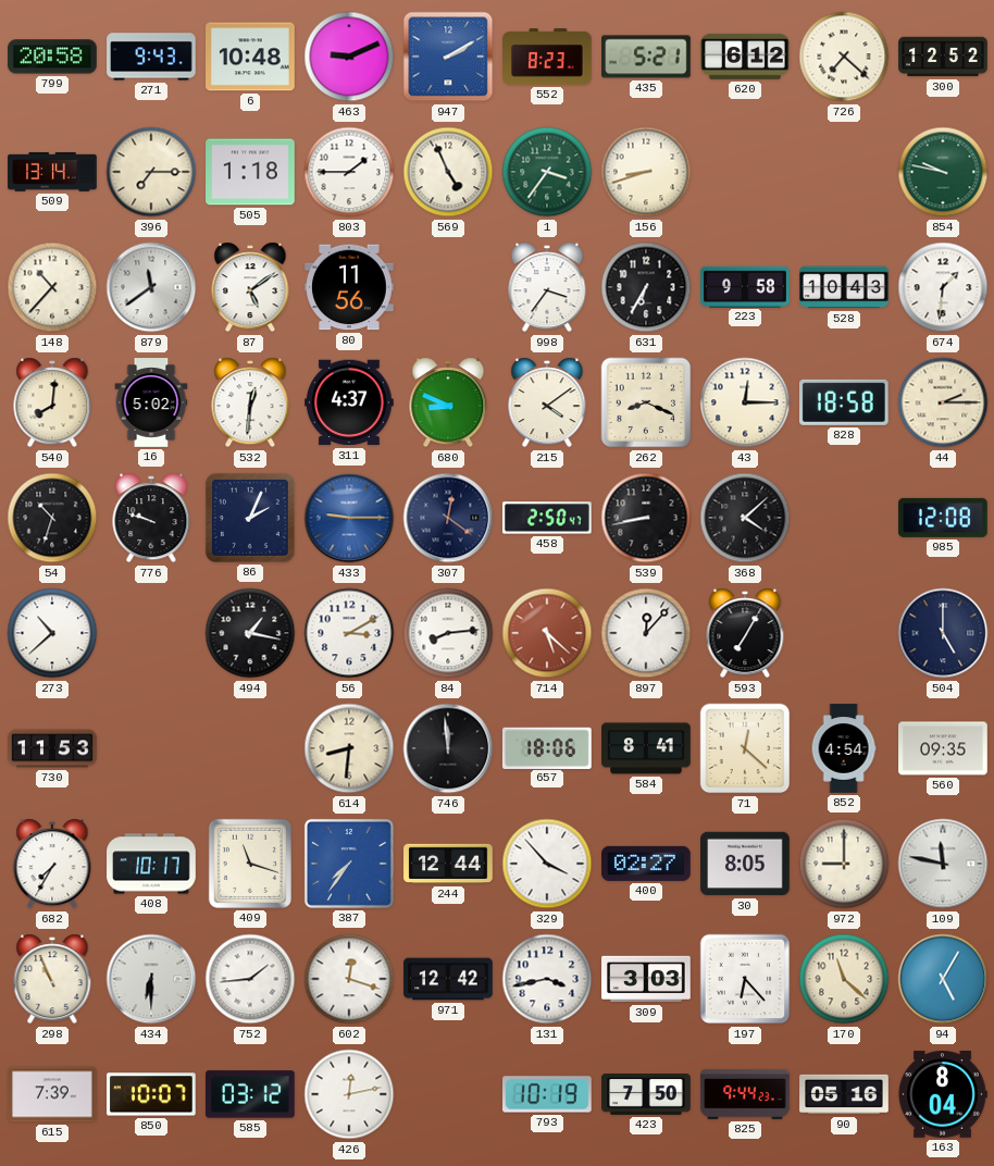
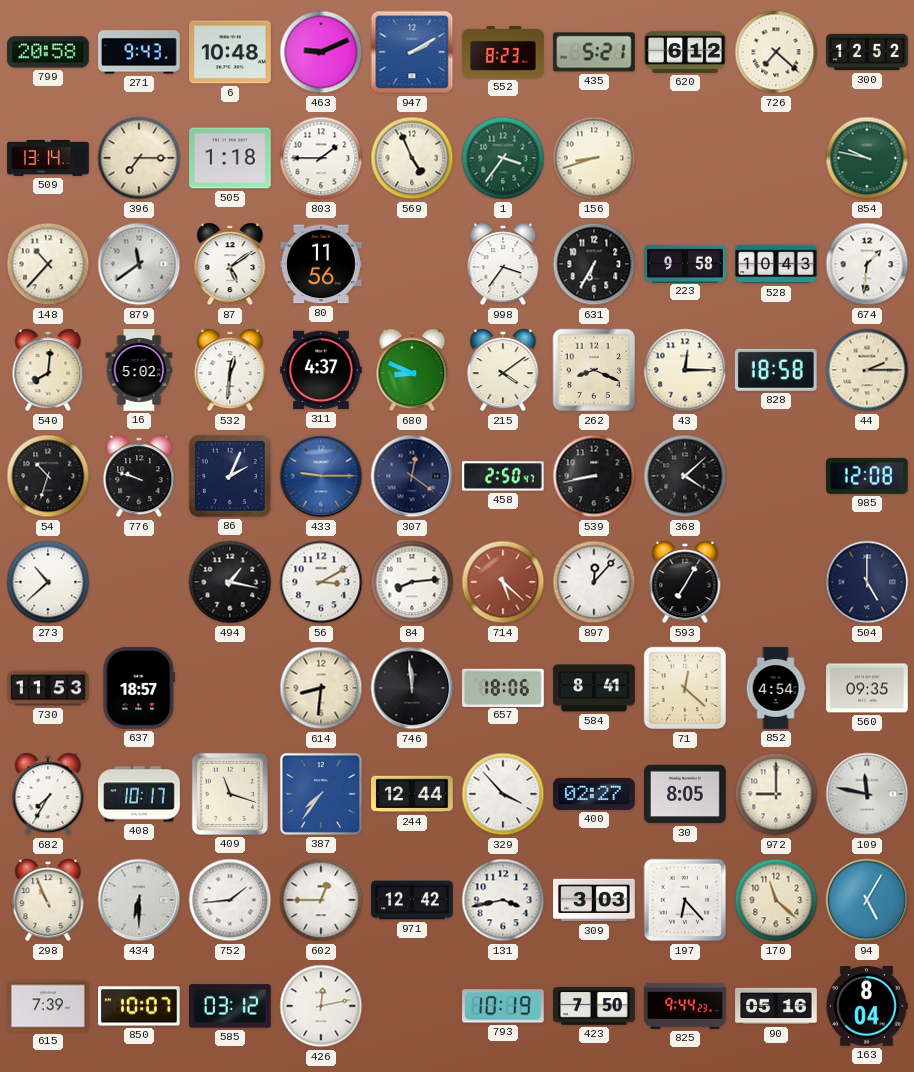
637: none -> 18:57 (139, 689)
602: 12:18 -> 12:45 (321, 900)
